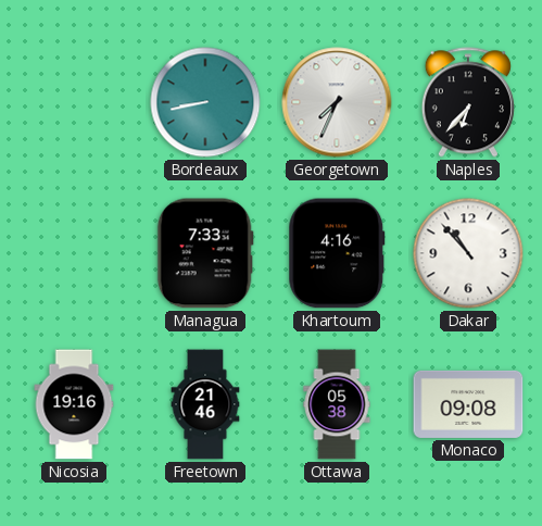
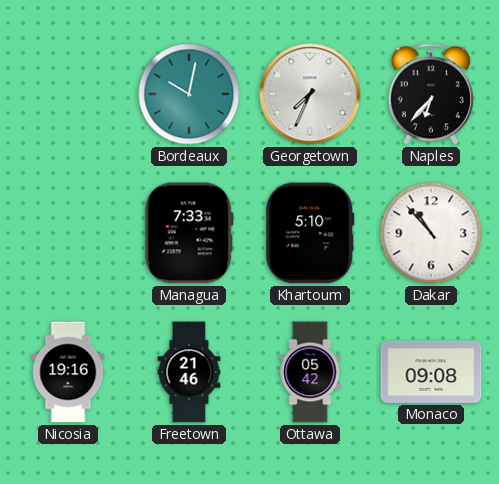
Bordeaux: 8:43 -> 10:02 (189, 94)
Khartoum: 4:16 -> 5:10 (310, 233)
Ottawa: 05:38 -> 05:42 (310, 372)
